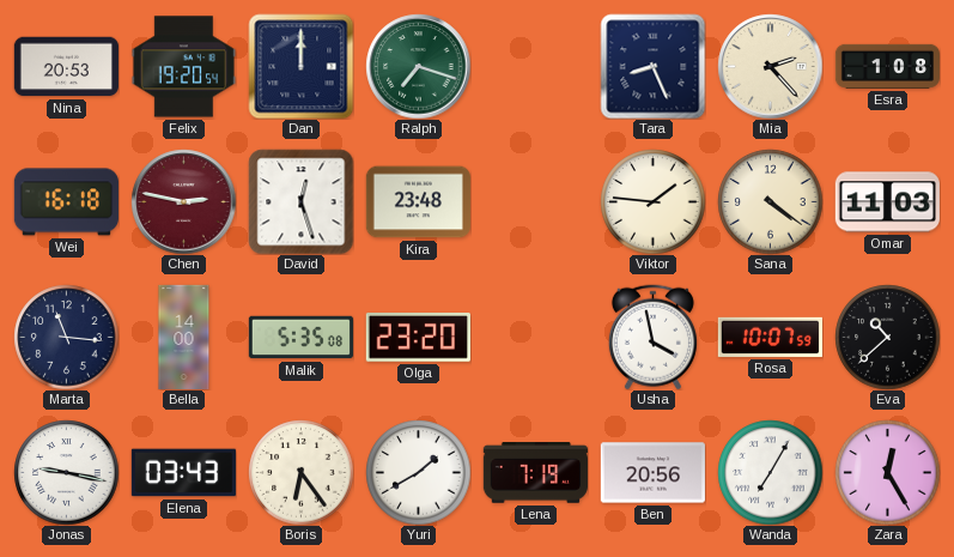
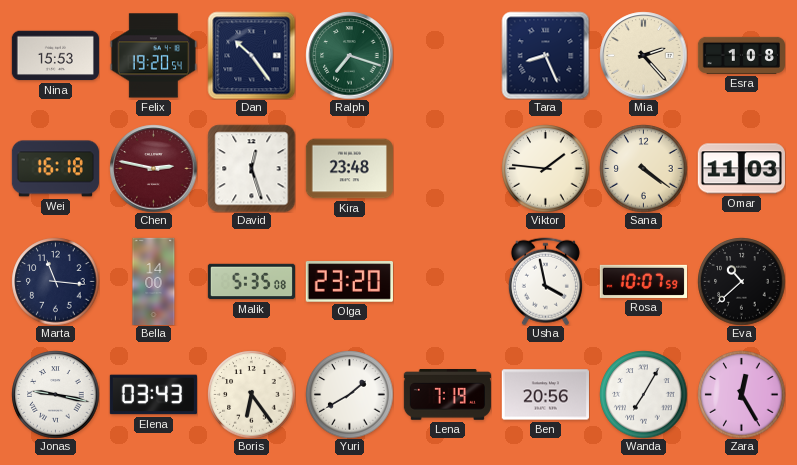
Nina: 20:53 -> 15:53 (55, 56)
Dan: 12:00 -> 10:24 (251, 55)
